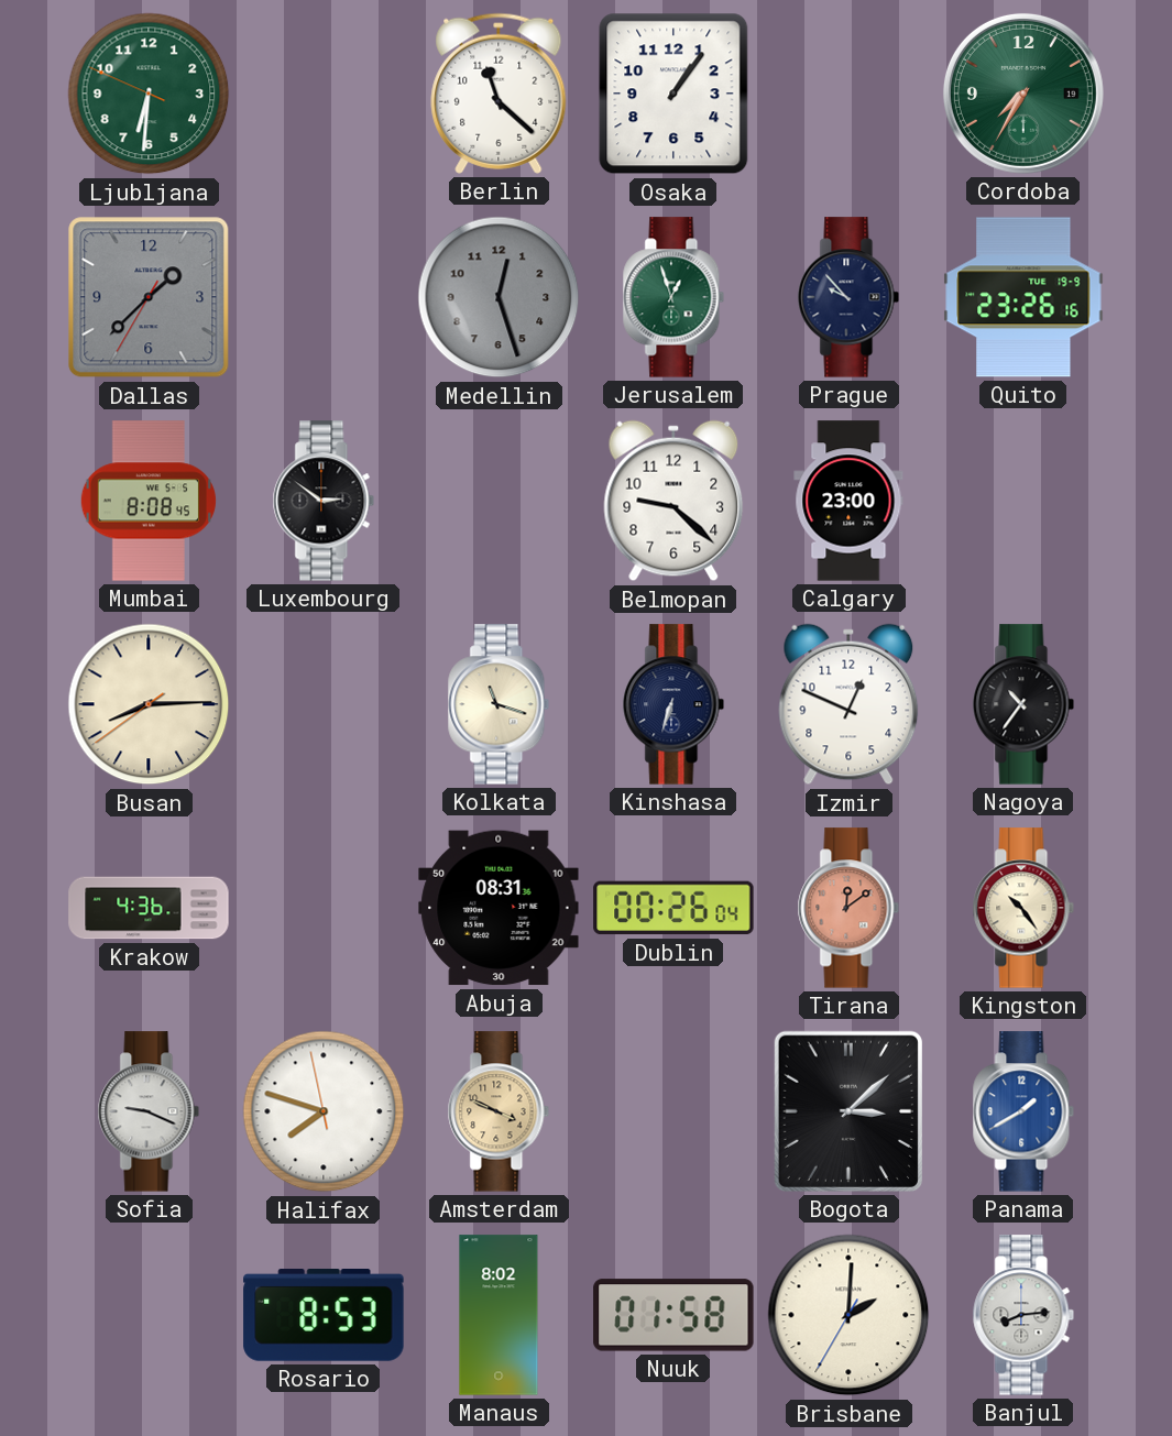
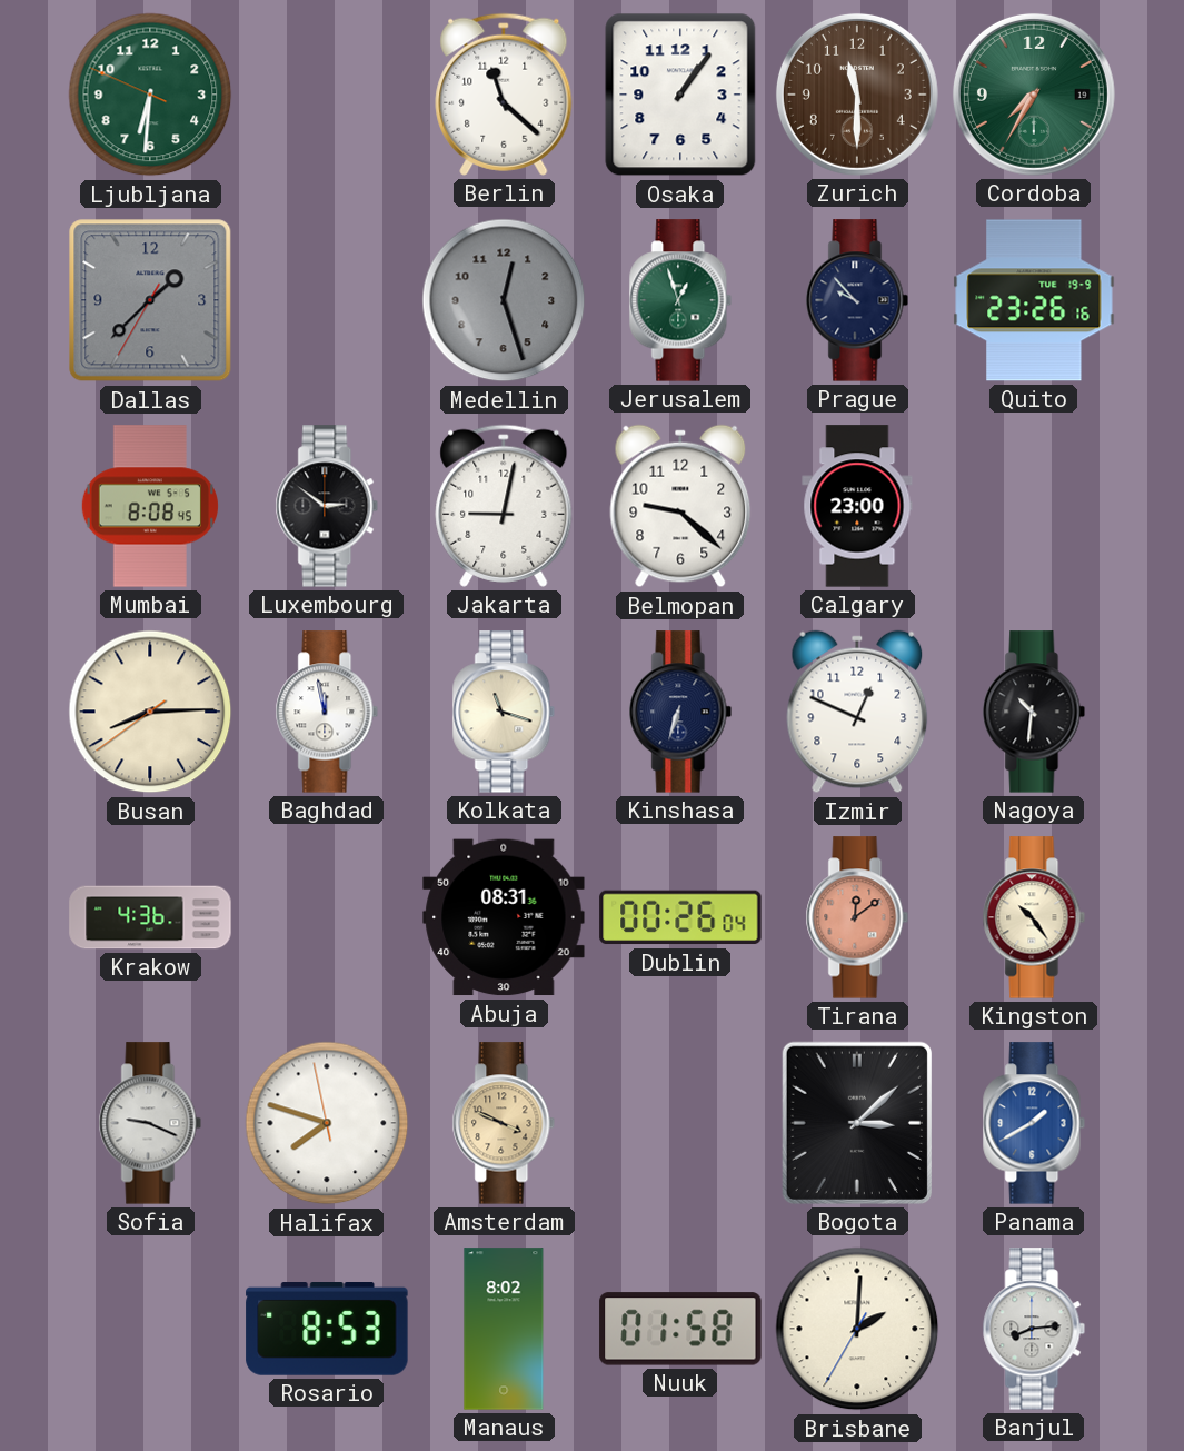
Zurich: none -> 11:30 (857, 95)
Jakarta: none -> 9:02 (504, 506)
Baghdad: none -> 11:58 (327, 712)
Nagoya: 10:36 -> 10:31 (1034, 712)
